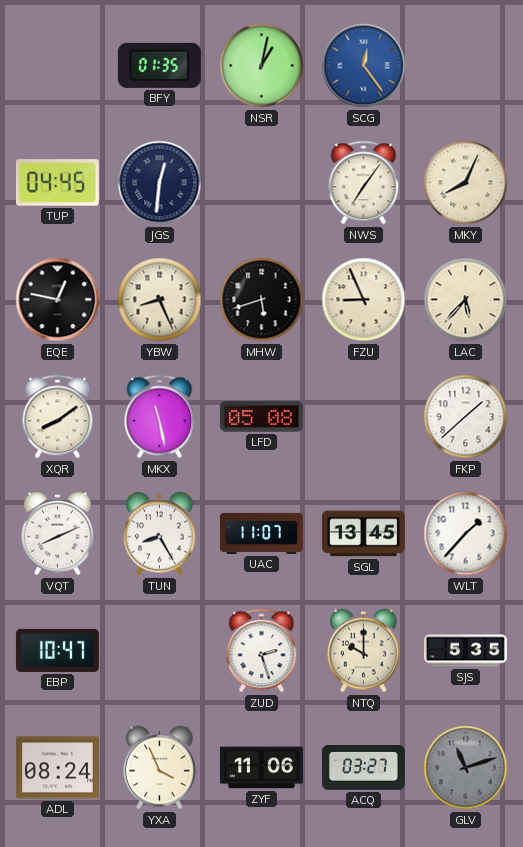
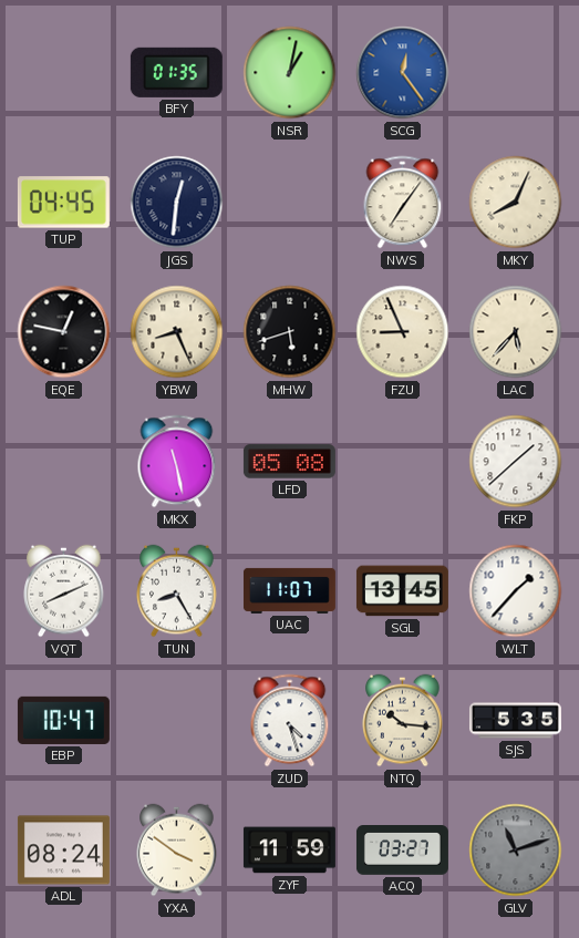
XQR: 8:09 -> none (58, 417)
ZUD: 2:27 -> 4:27 (290, 721)
NTQ: 10:00 -> 10:16 (403, 721)
YXA: 3:56 -> 3:51 (177, 851)
ZYF: 11:06 -> 11:59 (289, 851)
